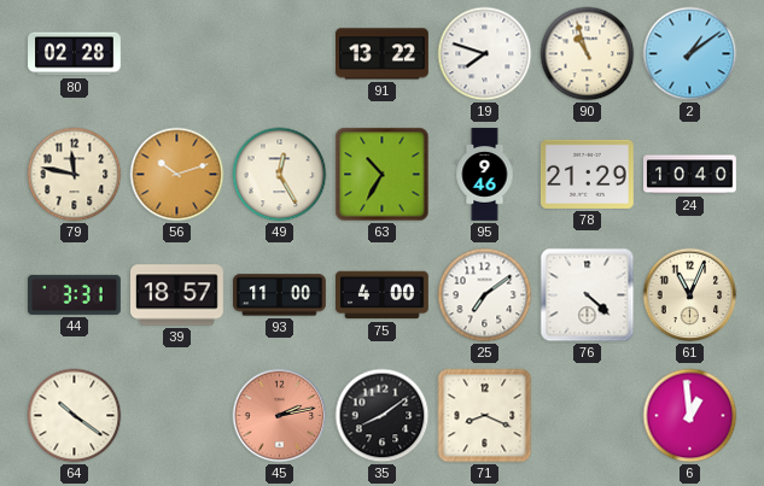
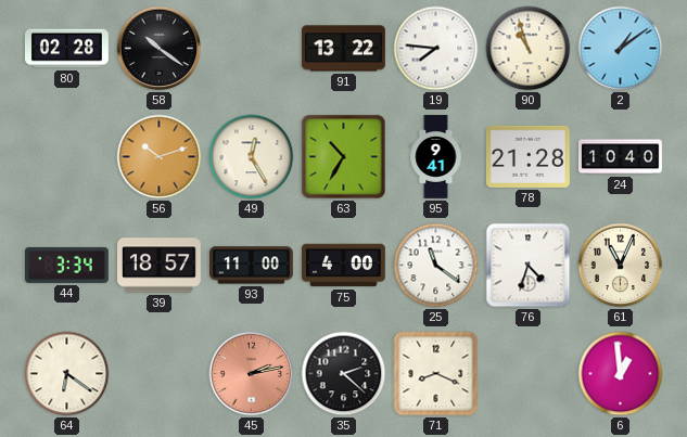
58: none -> 10:21 (160, 49)
19: 7:48 -> 7:46 (436, 49)
79: 11:47 -> none (75, 175)
95: 9:46 -> 9:41 (436, 157)
78: 21:29 -> 21:28 (529, 156)
44: 3:31 -> 3:34 (67, 265)
25: 7:09 -> 11:21 (436, 266)
76: 4:22 -> 4:33 (529, 266)
64: 10:21 -> 6:21 (67, 374)
35: 8:09 -> 2:22 (344, 374)
